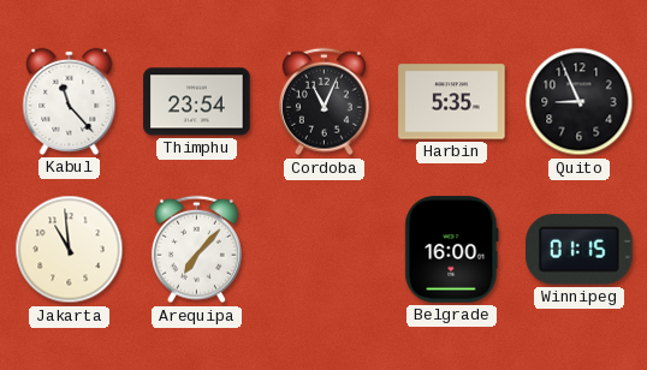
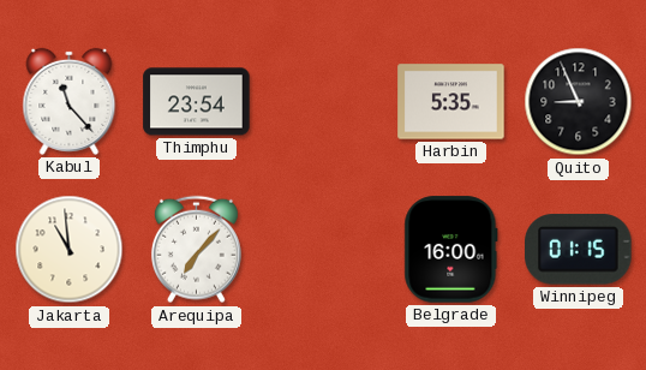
Cordoba: 11:04 -> none (323, 102)
